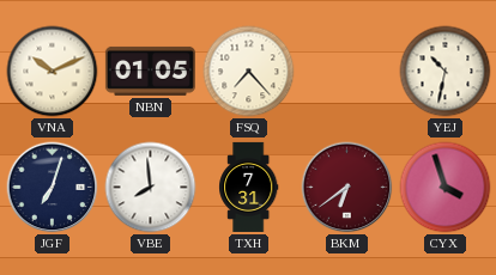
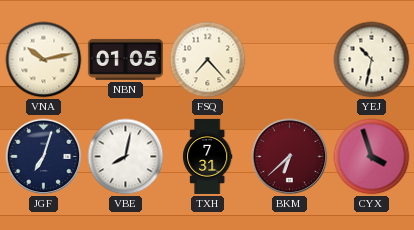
VNA: 10:11 -> 10:13 (44, 60)
VBE: 7:59 -> 8:02 (126, 157)
BKM: 6:39 -> 6:38 (290, 157)
